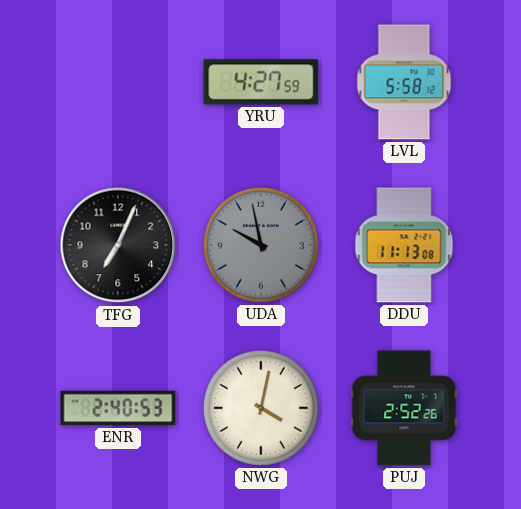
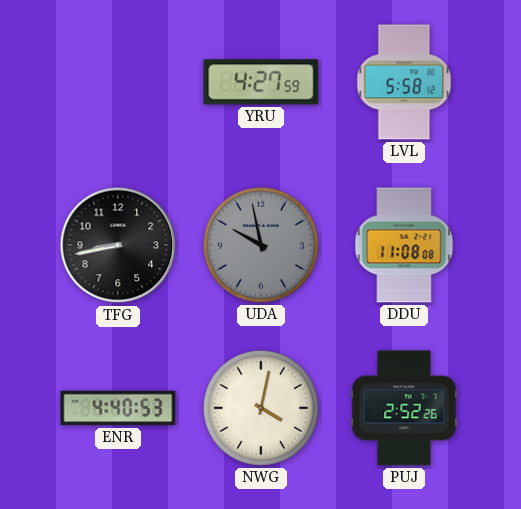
TFG: 7:04 -> 8:43 (118, 245)
DDU: 11:13 -> 11:08 (404, 245)
ENR: 2:40 -> 4:40 (118, 408)
